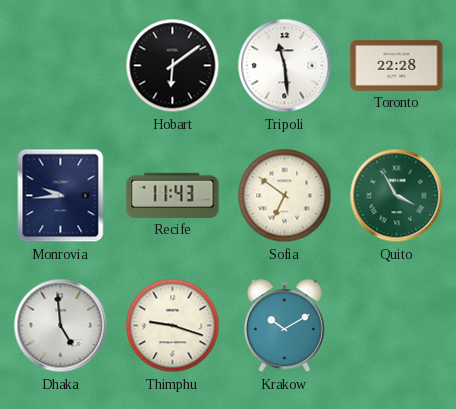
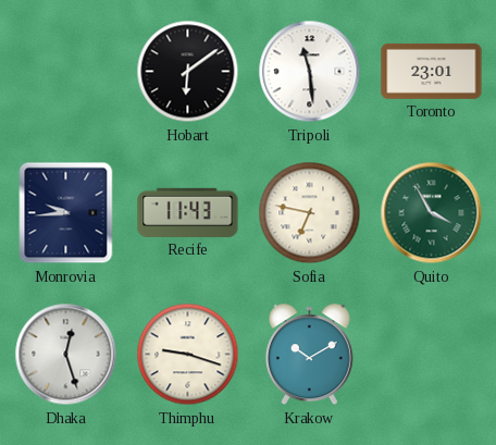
Toronto: 22:28 -> 23:01 (432, 71)
Sofia: 6:51 -> 6:47 (310, 213)
Dhaka: 4:59 -> 12:27 (66, 355)
